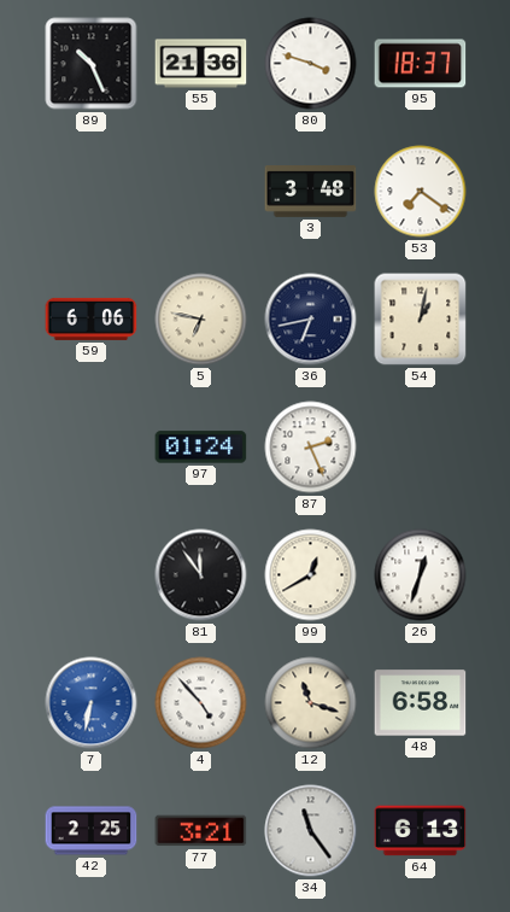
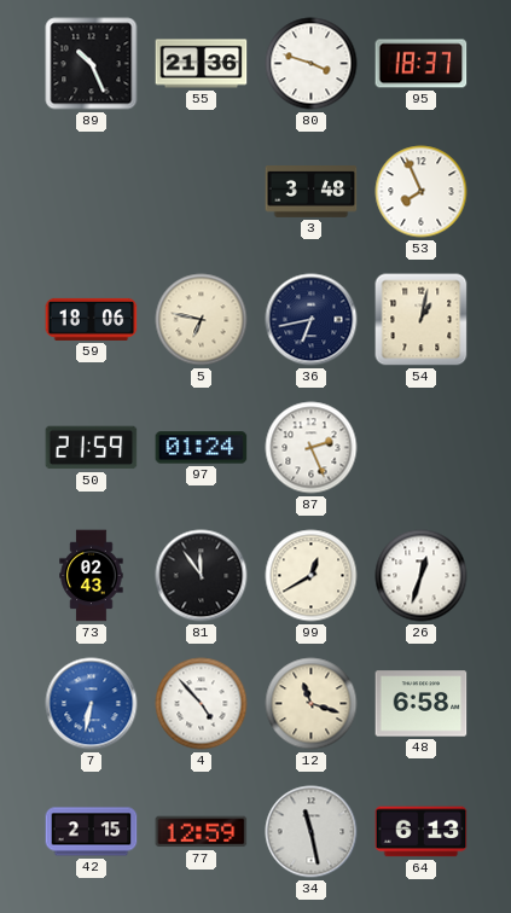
53: 7:21 -> 7:56 (422, 192)
59: 6:06 -> 18:06 (92, 319)
50: none -> 21:59 (92, 448)
73: none -> 02:43 (92, 576)
42: 2:25 -> 2:15 (92, 832)
77: 3:21 -> 12:59 (202, 832)
34: 11:24 -> 11:28 (312, 832)
